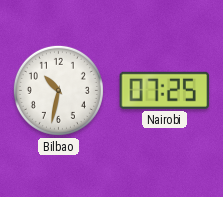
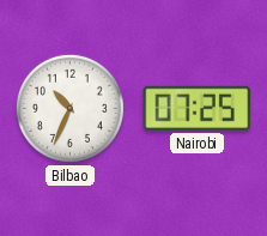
Bilbao: 10:32 -> 10:34 (69, 108)
